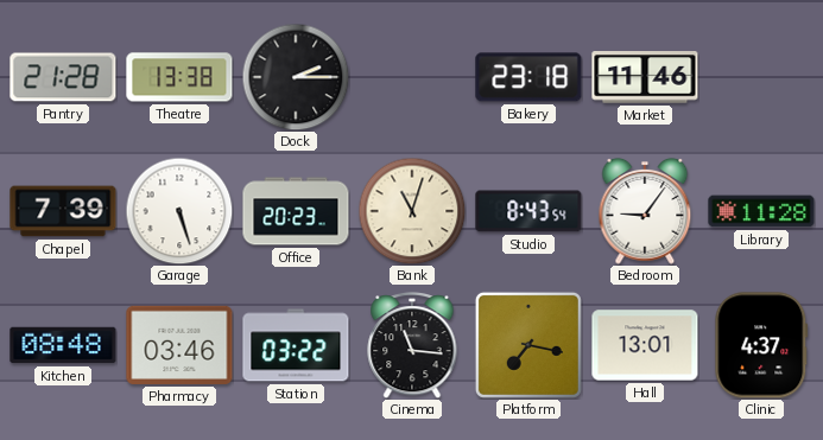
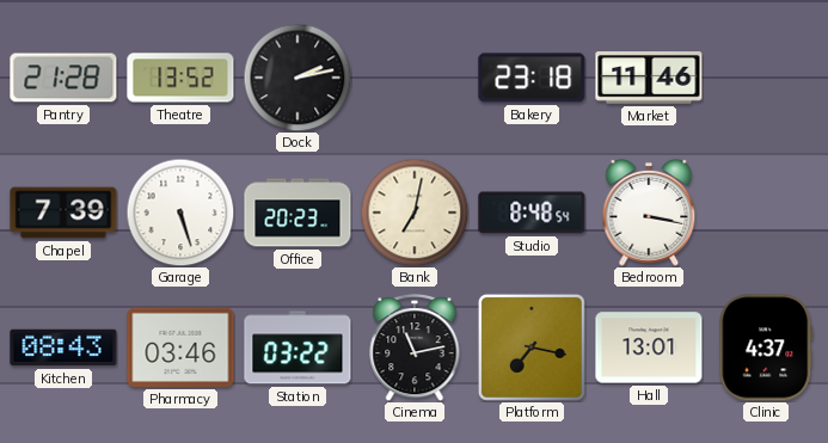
Theatre: 13:38 -> 13:52 (180, 78)
Dock: 2:15 -> 2:13 (298, 78)
Bank: 11:03 -> 7:02 (415, 213)
Studio: 8:43 -> 8:48 (532, 213)
Bedroom: 9:06 -> 3:17 (649, 213)
Library: 11:28 -> none (761, 211)
Kitchen: 08:48 -> 08:43 (63, 347)
Cinema: 11:16 -> 11:13 (415, 349)
